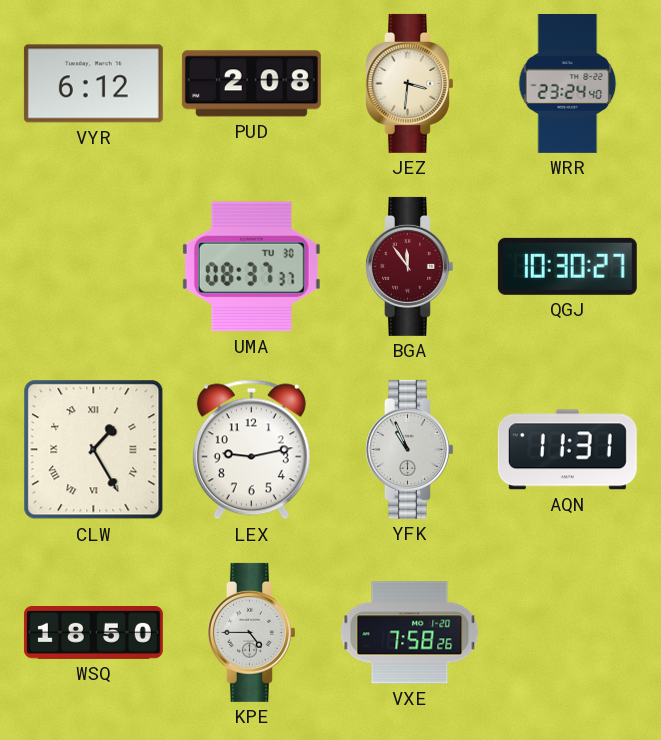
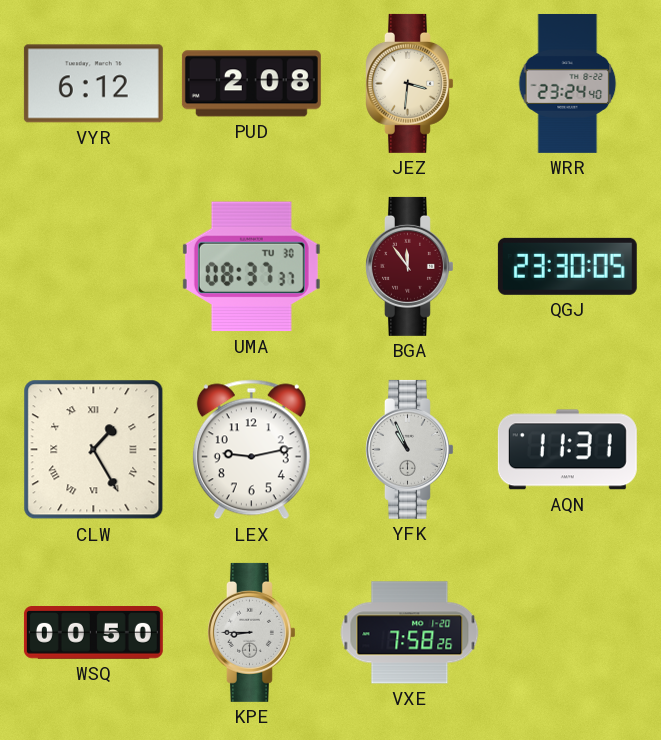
QGJ: 10:30 -> 23:30 (567, 266)
WSQ: 18:50 -> 00:50 (93, 633)
KPE: 4:45 -> 8:45 (252, 632)
